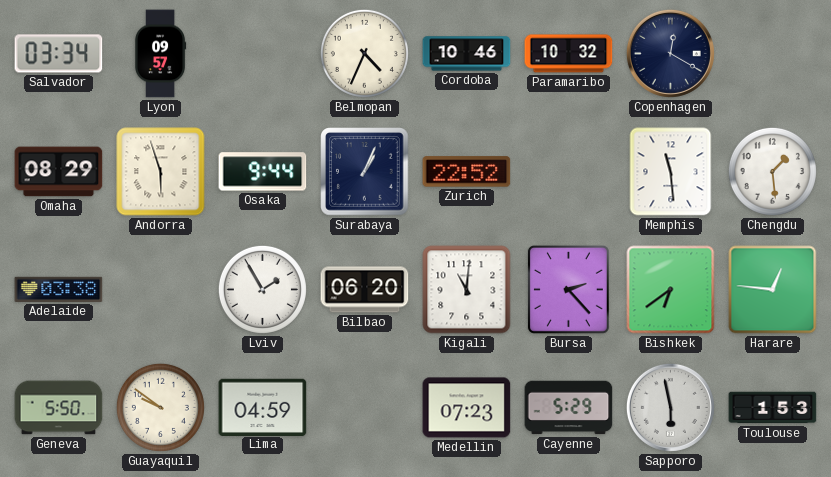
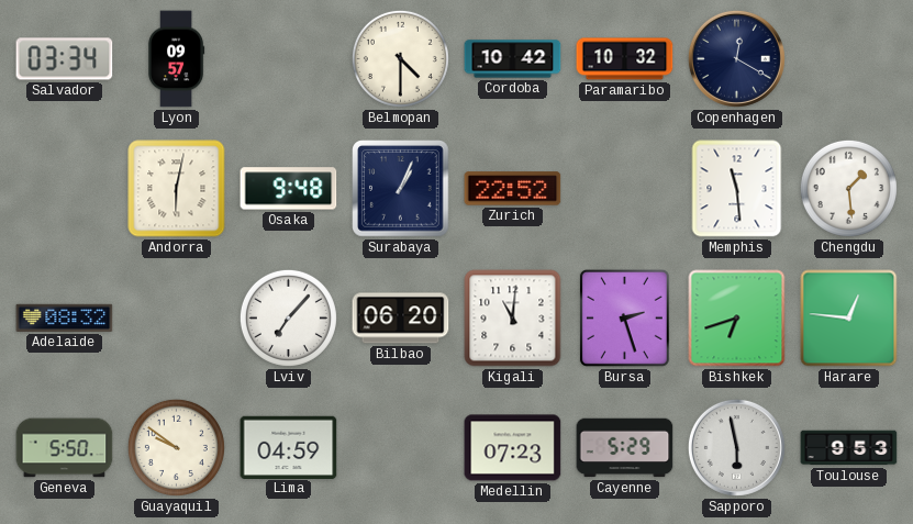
Belmopan: 4:34 -> 4:30 (400, 58)
Cordoba: 10:46 -> 10:42 (513, 59)
Omaha: 08:29 -> none (59, 172)
Andorra: 5:57 -> 6:02 (177, 189)
Osaka: 9:44 -> 9:48 (289, 189)
Adelaide: 03:38 -> 08:32 (65, 317)
Lviv: 1:55 -> 7:07 (288, 317)
Bursa: 2:23 -> 2:27 (624, 317)
Bishkek: 6:39 -> 6:42 (737, 319)
Toulouse: 1:53 -> 9:53 (849, 448)
